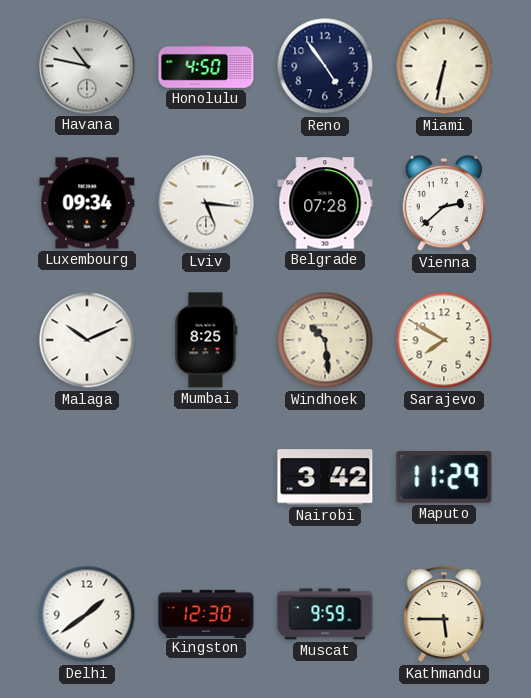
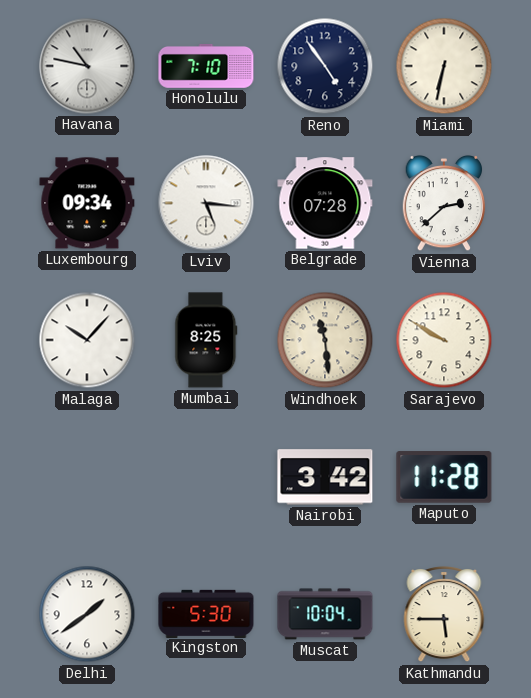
Honolulu: 4:50 -> 7:10 (206, 66)
Malaga: 10:11 -> 10:07 (87, 340)
Windhoek: 10:29 -> 11:29 (325, 340)
Sarajevo: 7:50 -> 9:50 (444, 340)
Maputo: 11:29 -> 11:28 (444, 477)
Kingston: 12:30 -> 5:30 (206, 613)
Muscat: 9:59 -> 10:04 (325, 614)
